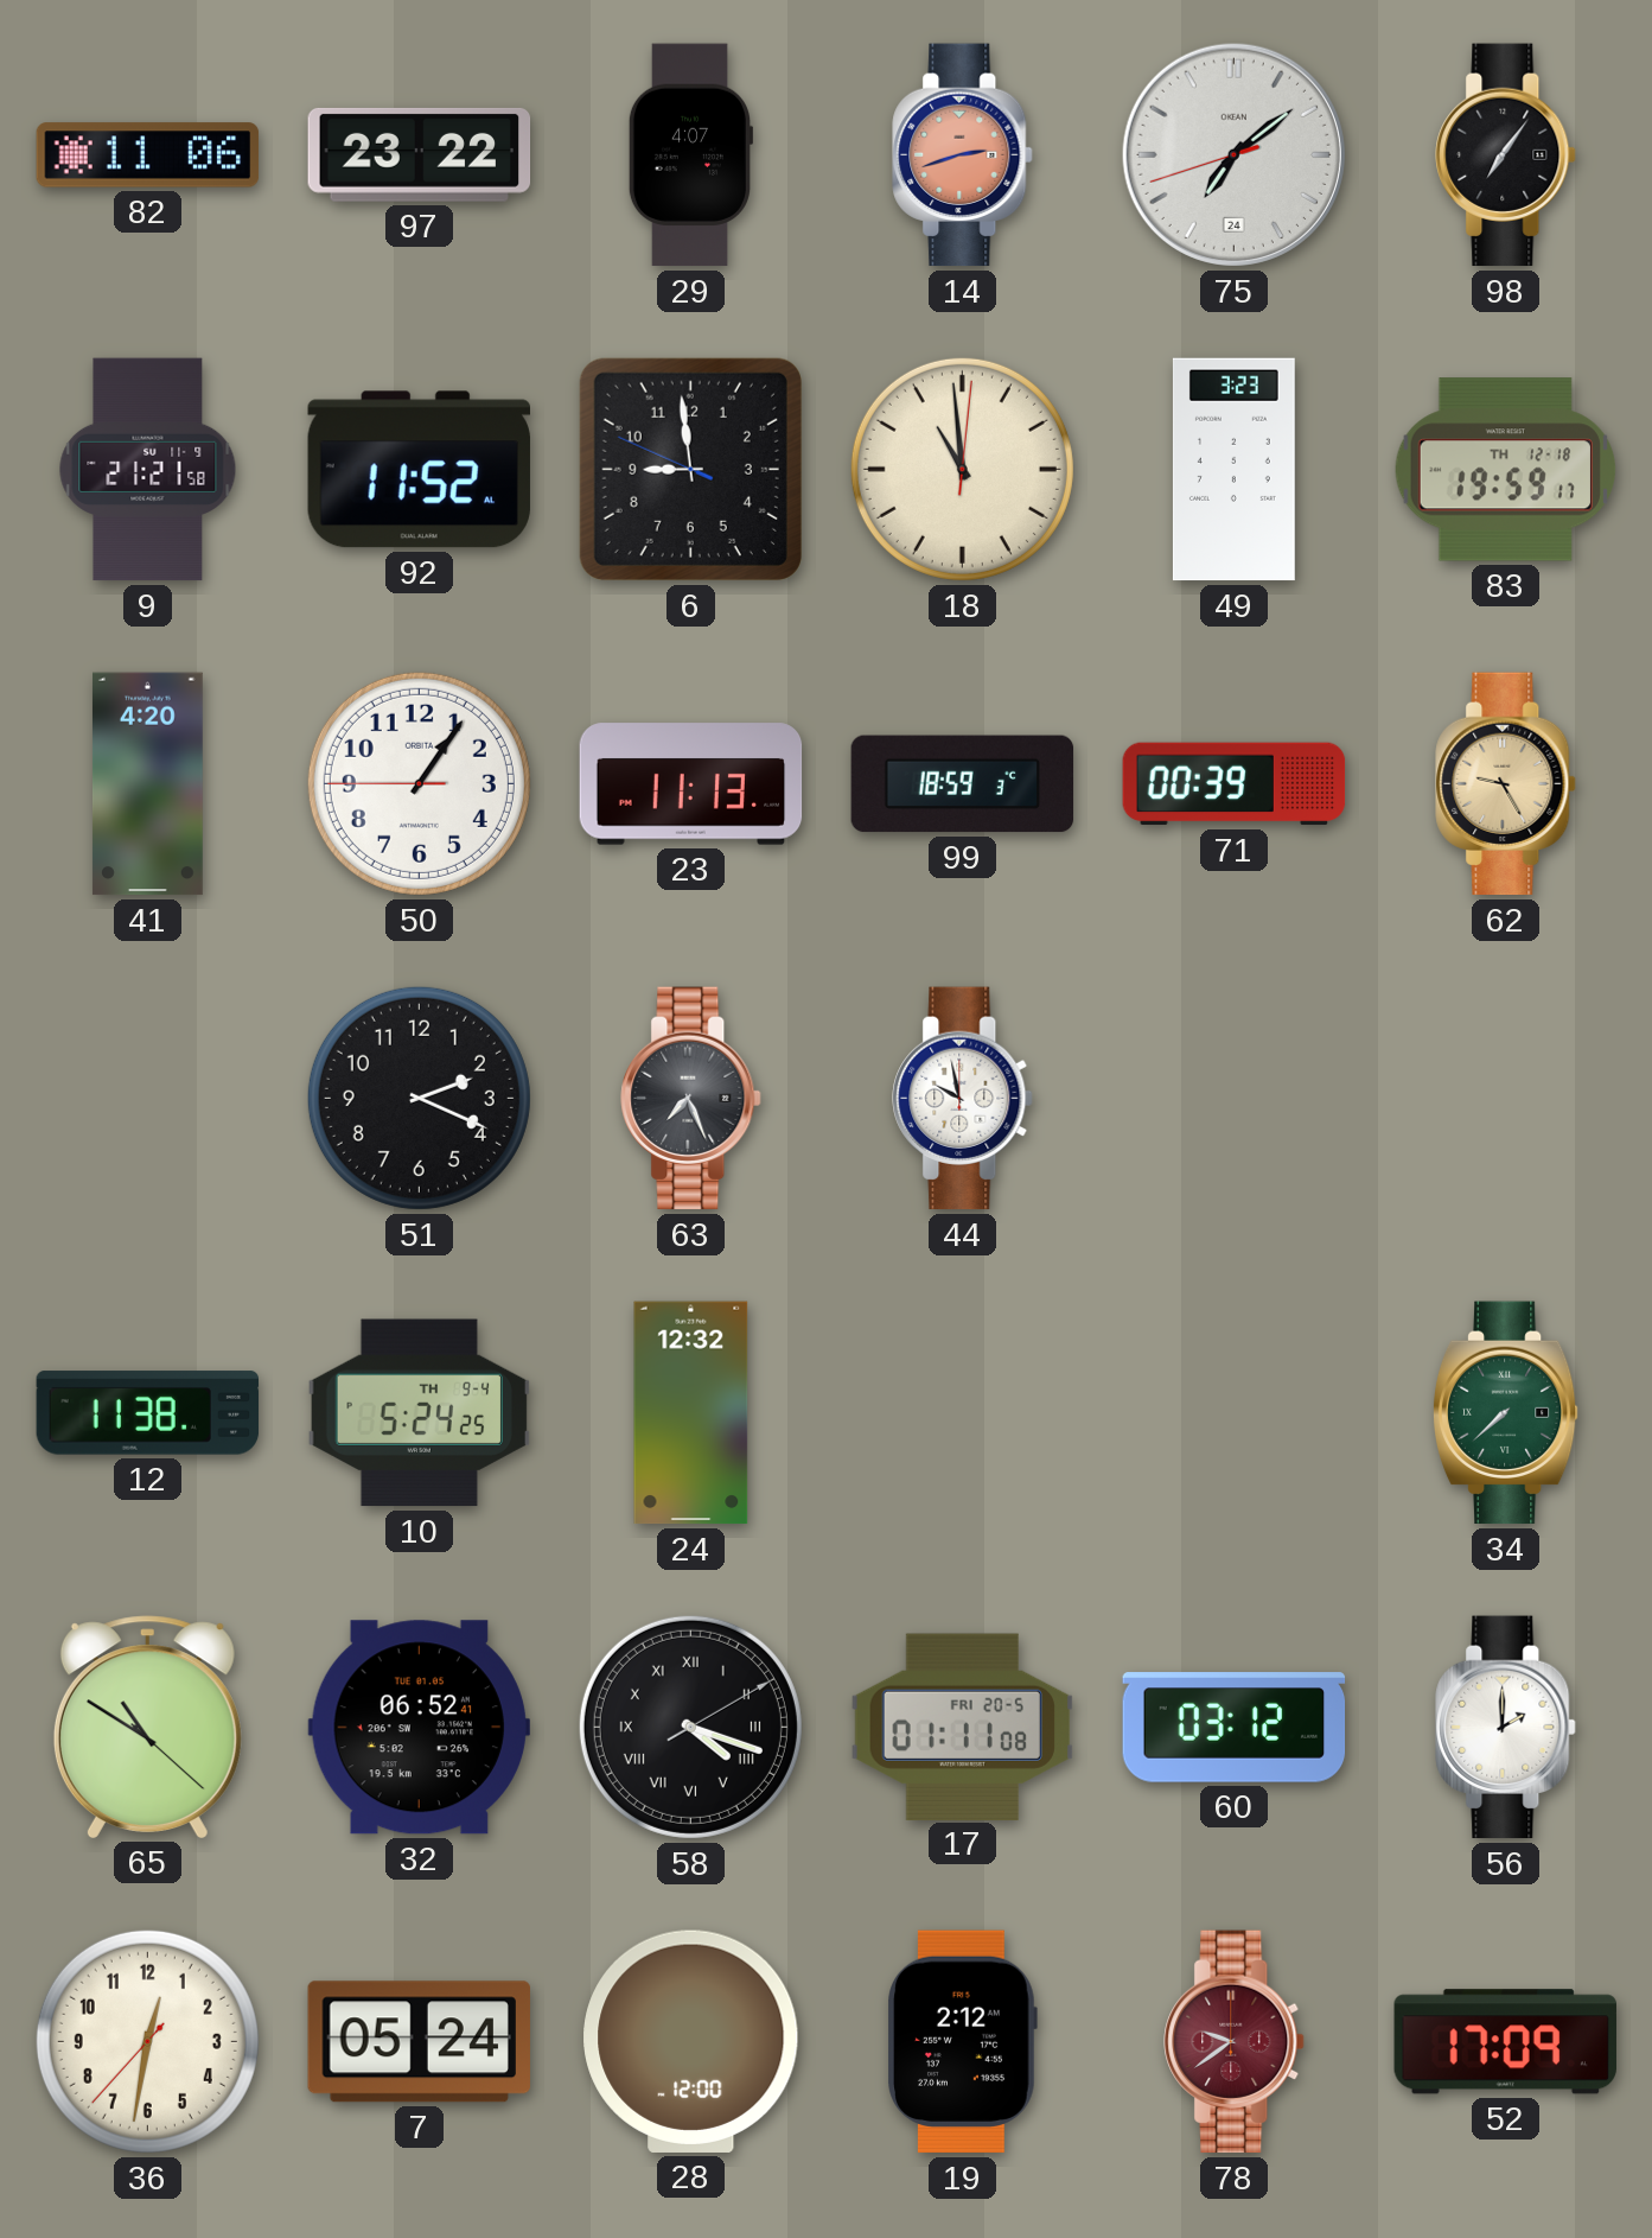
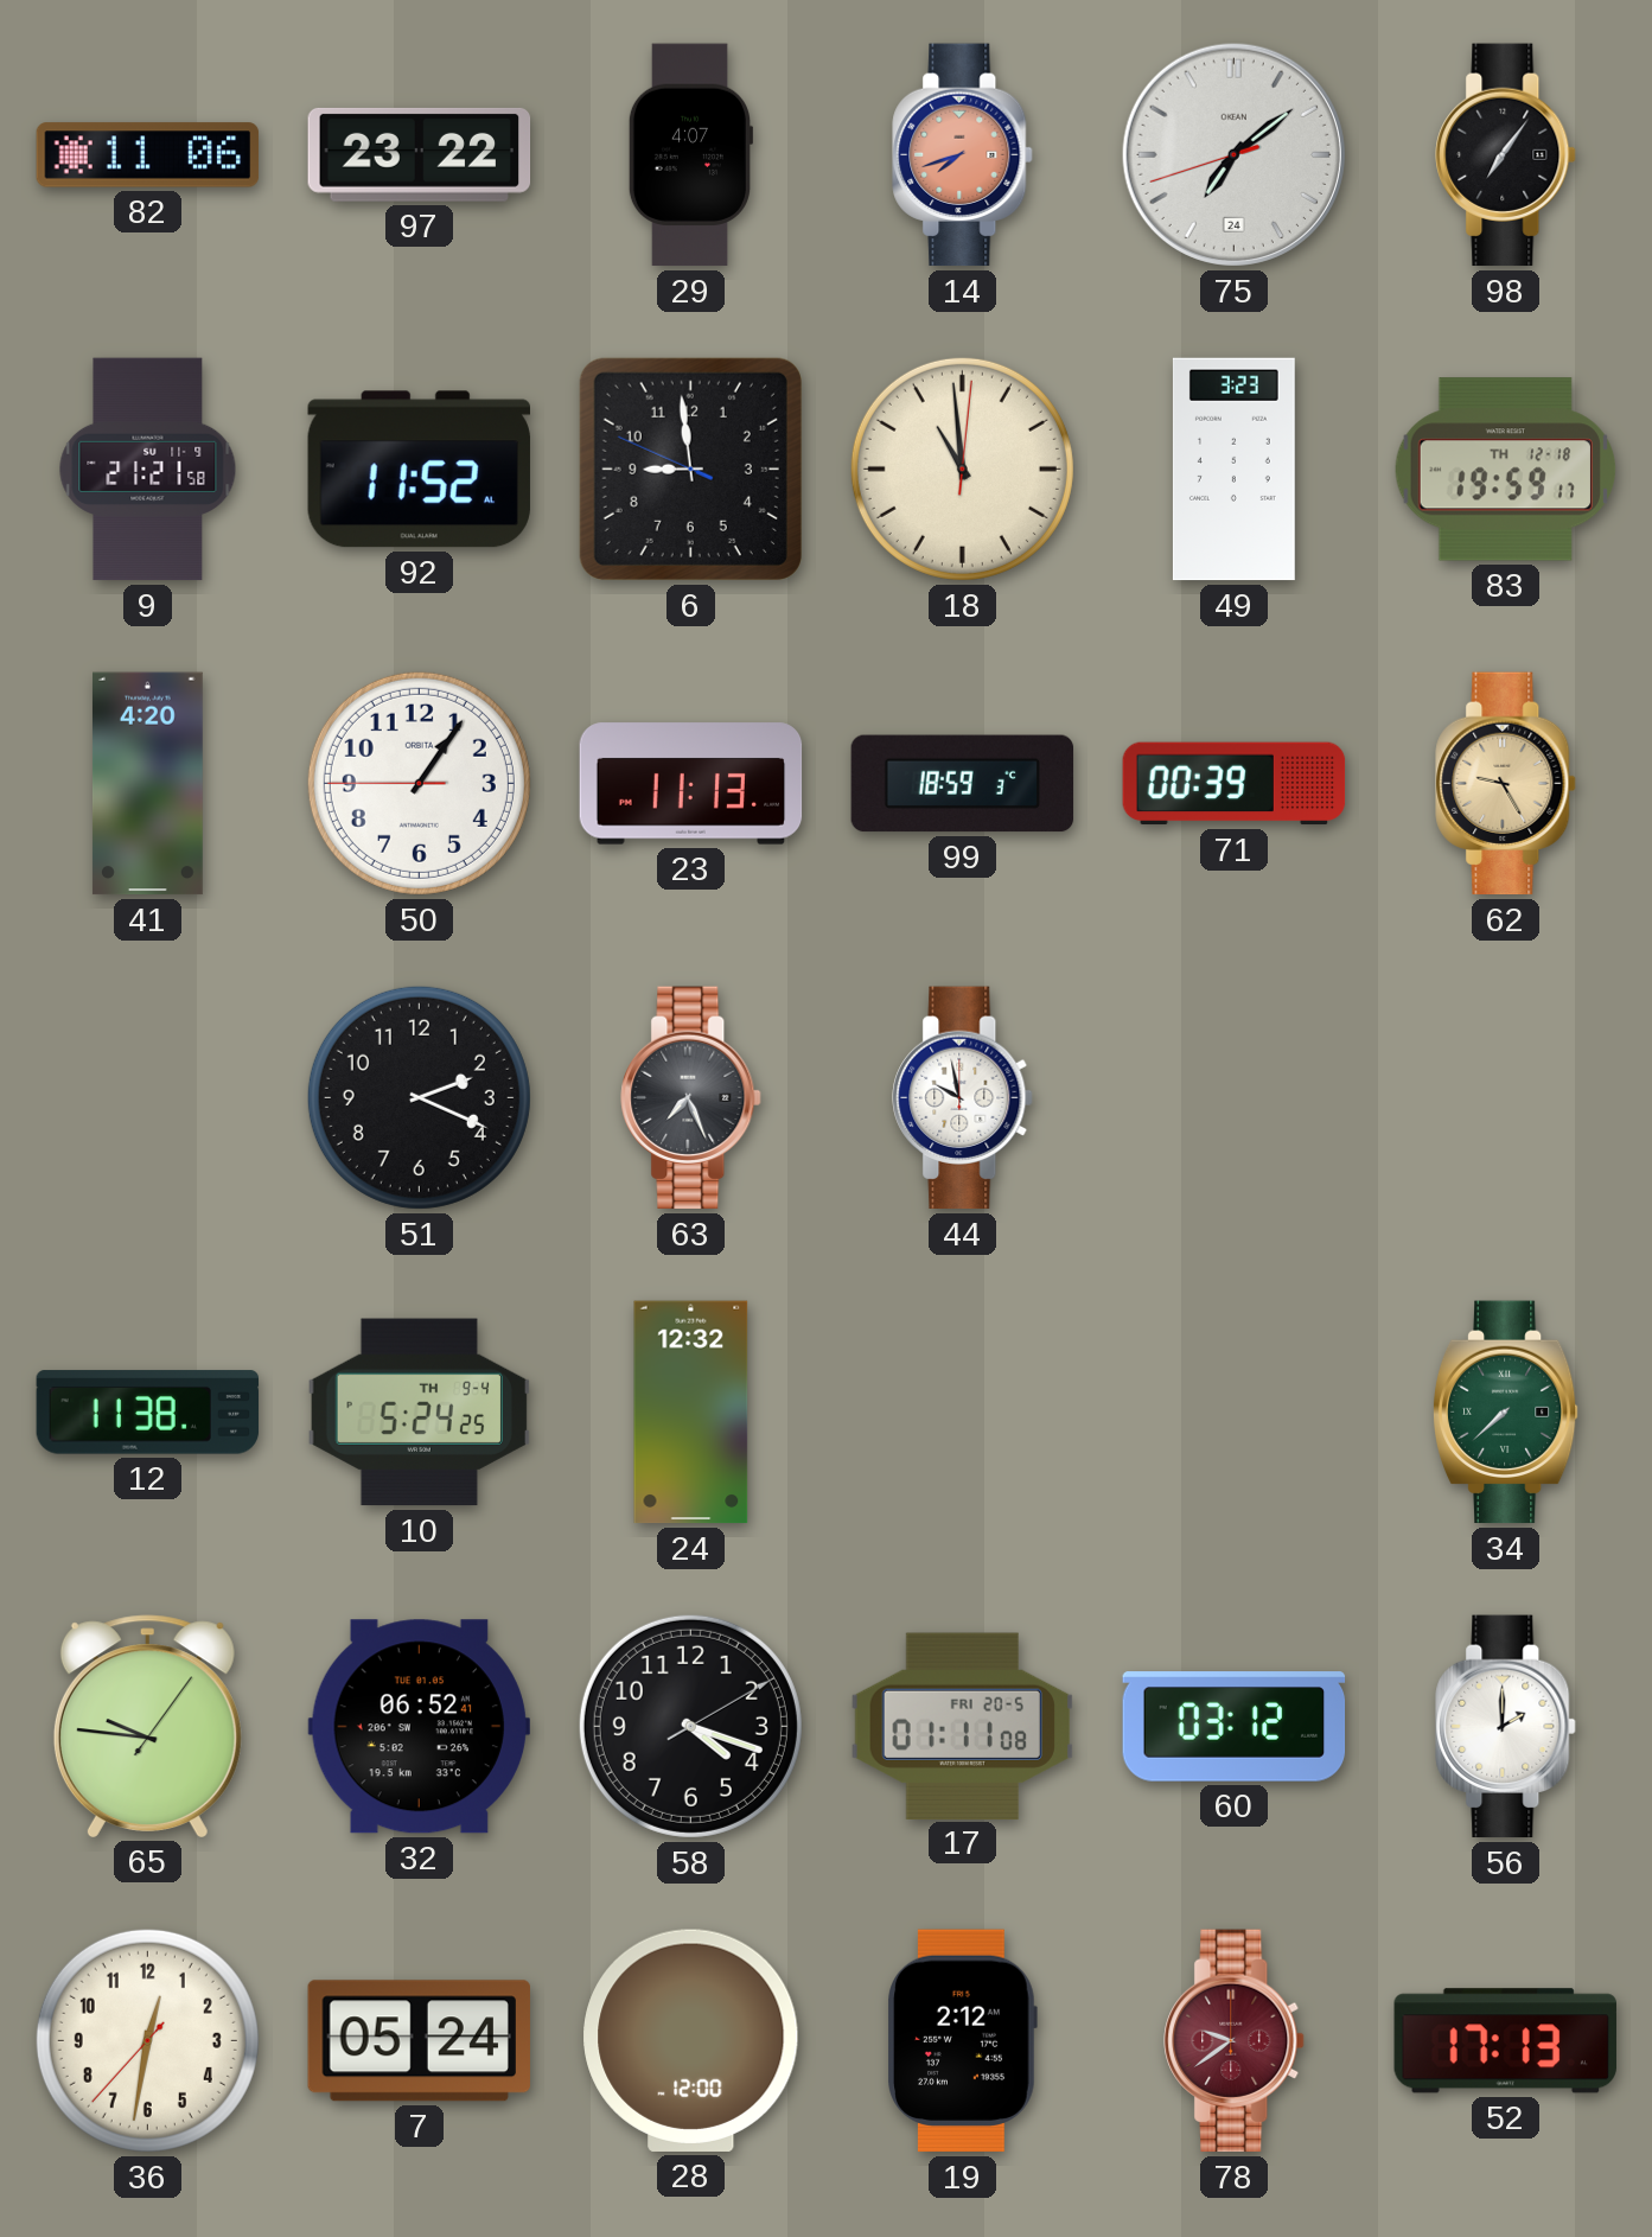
14: 2:42 -> 7:42 (963, 155)
65: 10:50 -> 9:46 (147, 1726)
58 numerals: Roman -> Arabic (690, 1726)
52: 17:09 -> 17:13 (1505, 2041)
